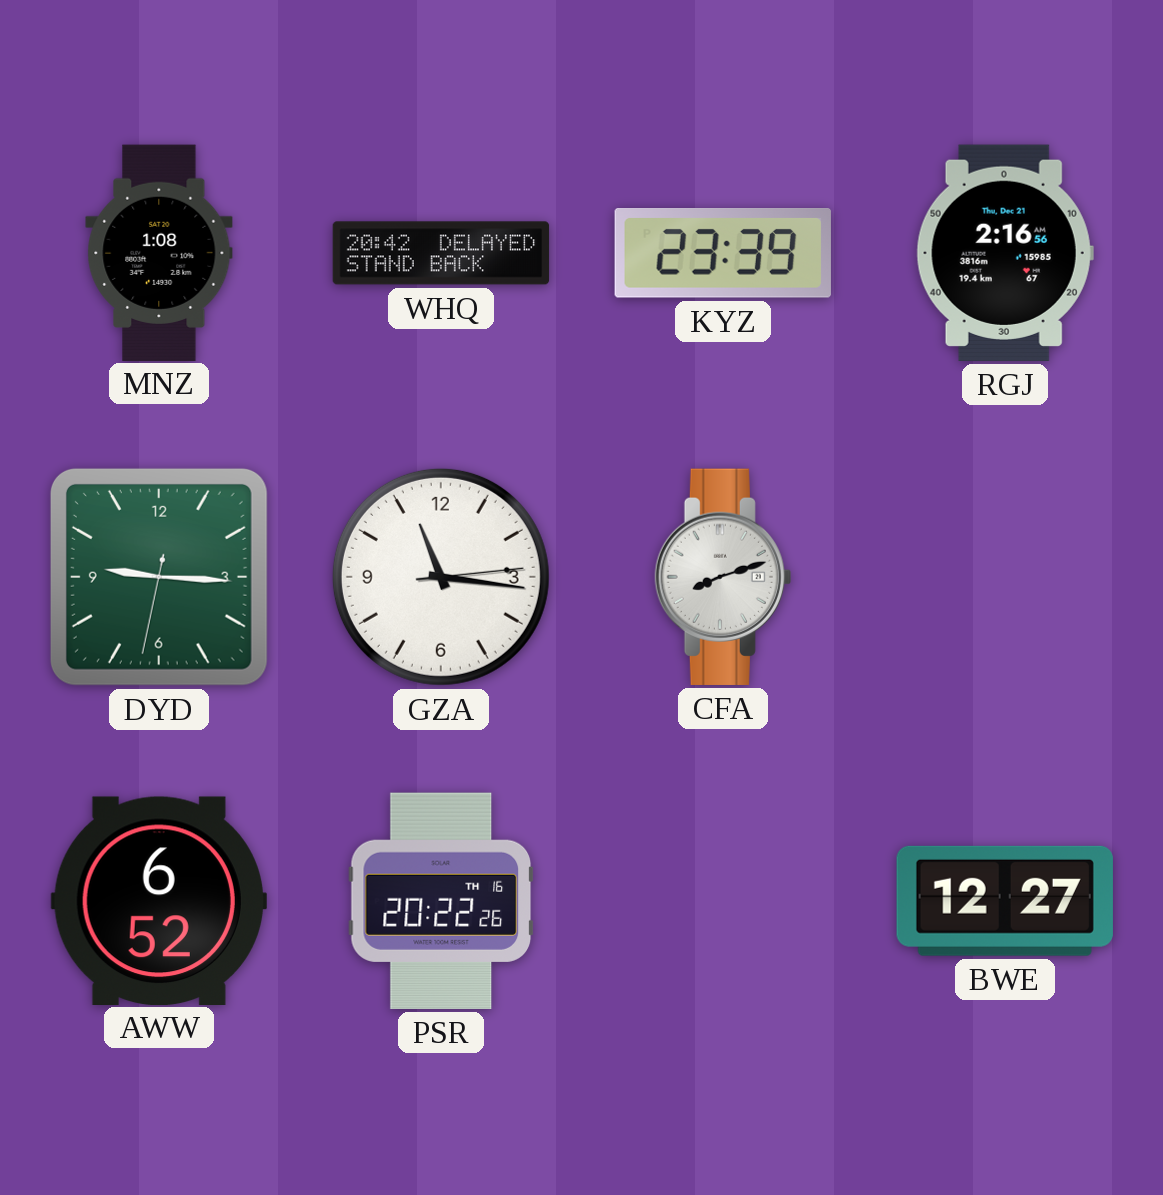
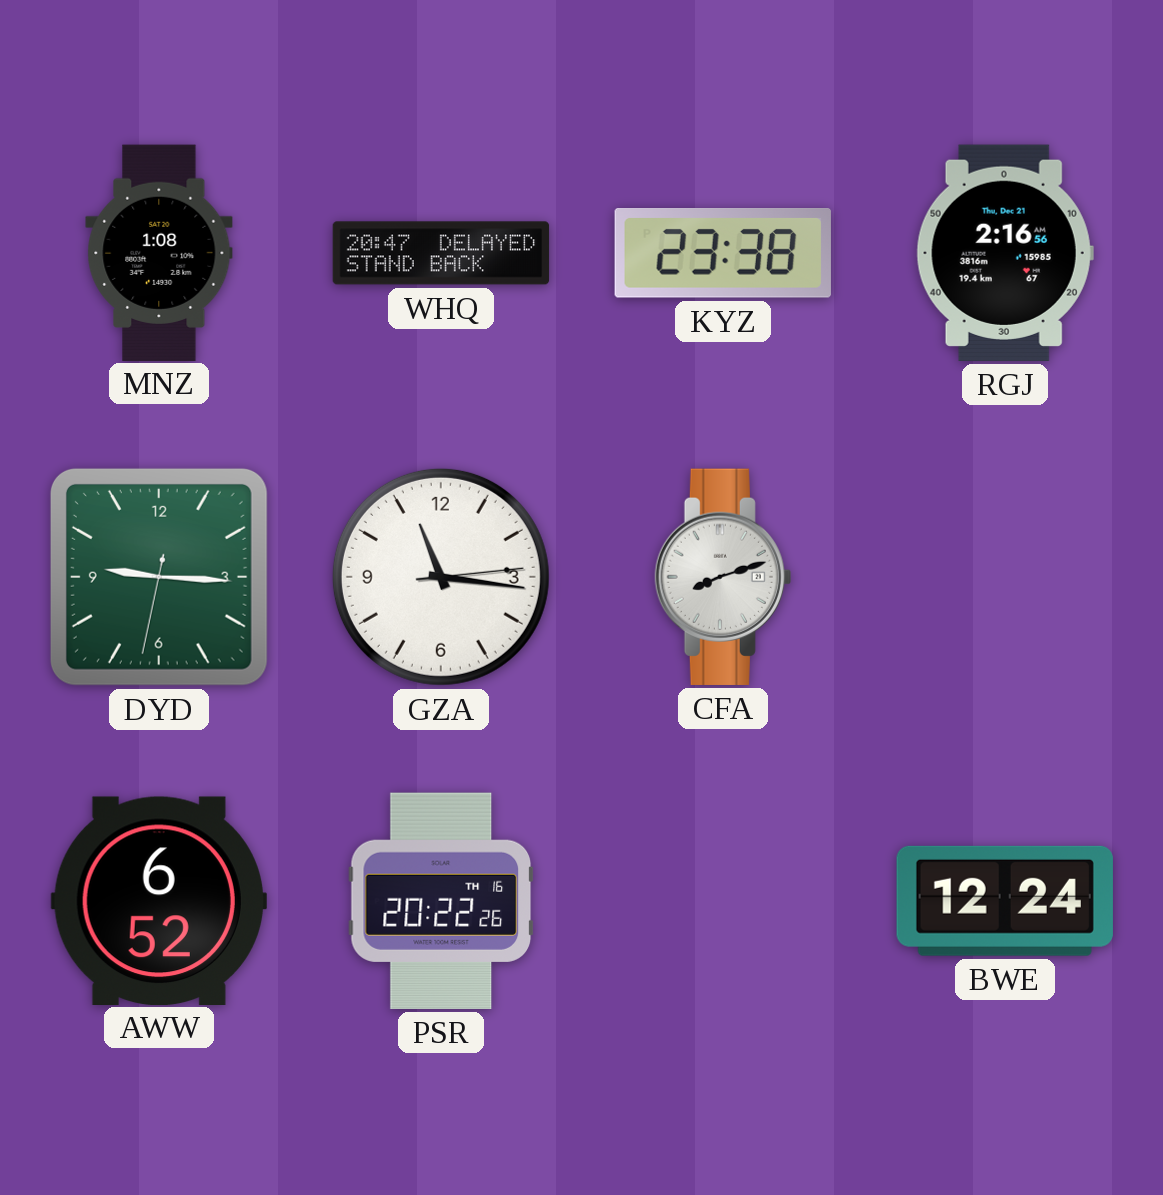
WHQ: 20:42 -> 20:47 (441, 253)
KYZ: 23:39 -> 23:38 (723, 254)
BWE: 12:27 -> 12:24 (1005, 901)
